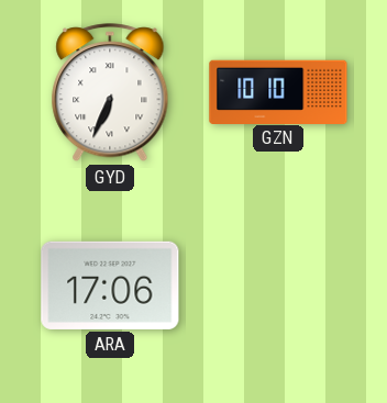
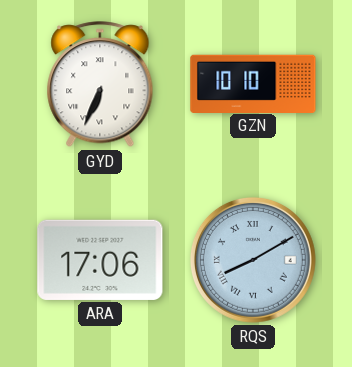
RQS: none -> 8:10 (253, 260)
